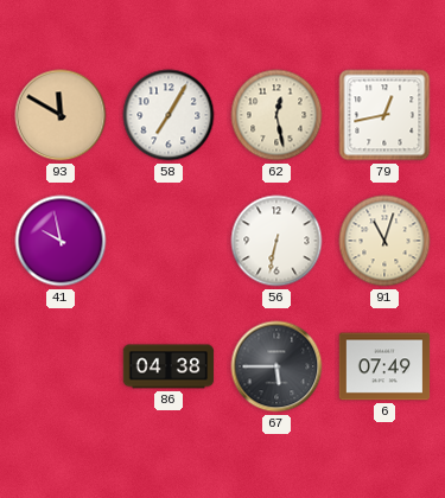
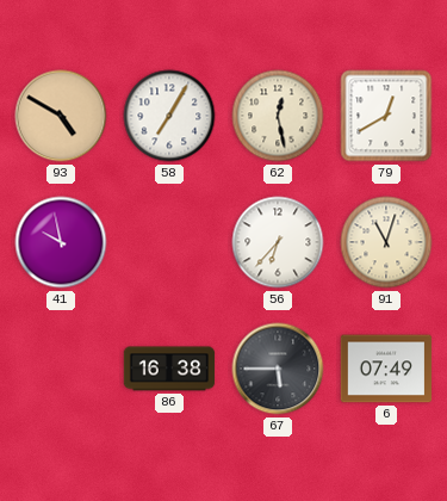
93: 11:50 -> 4:50 (61, 116)
79: 12:43 -> 12:40 (386, 116)
56: 6:32 -> 6:37 (278, 242)
86: 04:38 -> 16:38 (169, 369)
